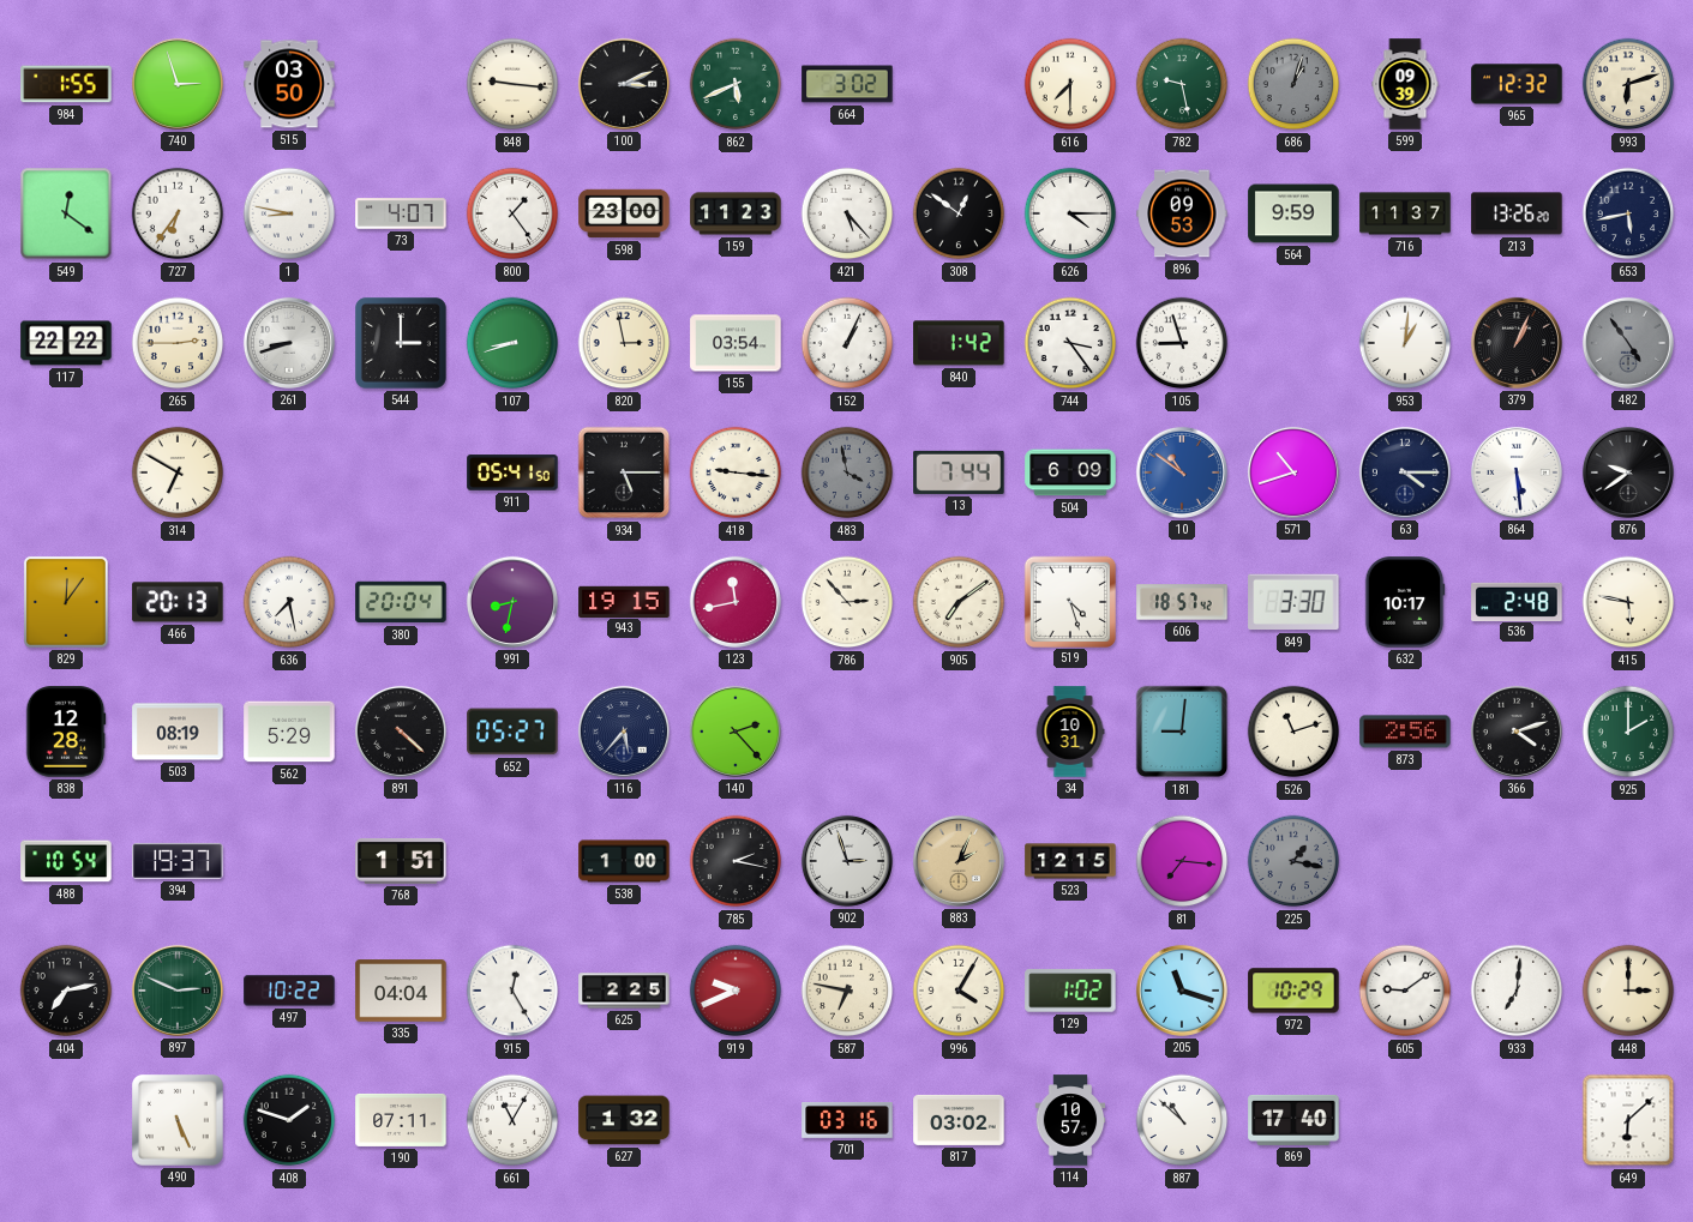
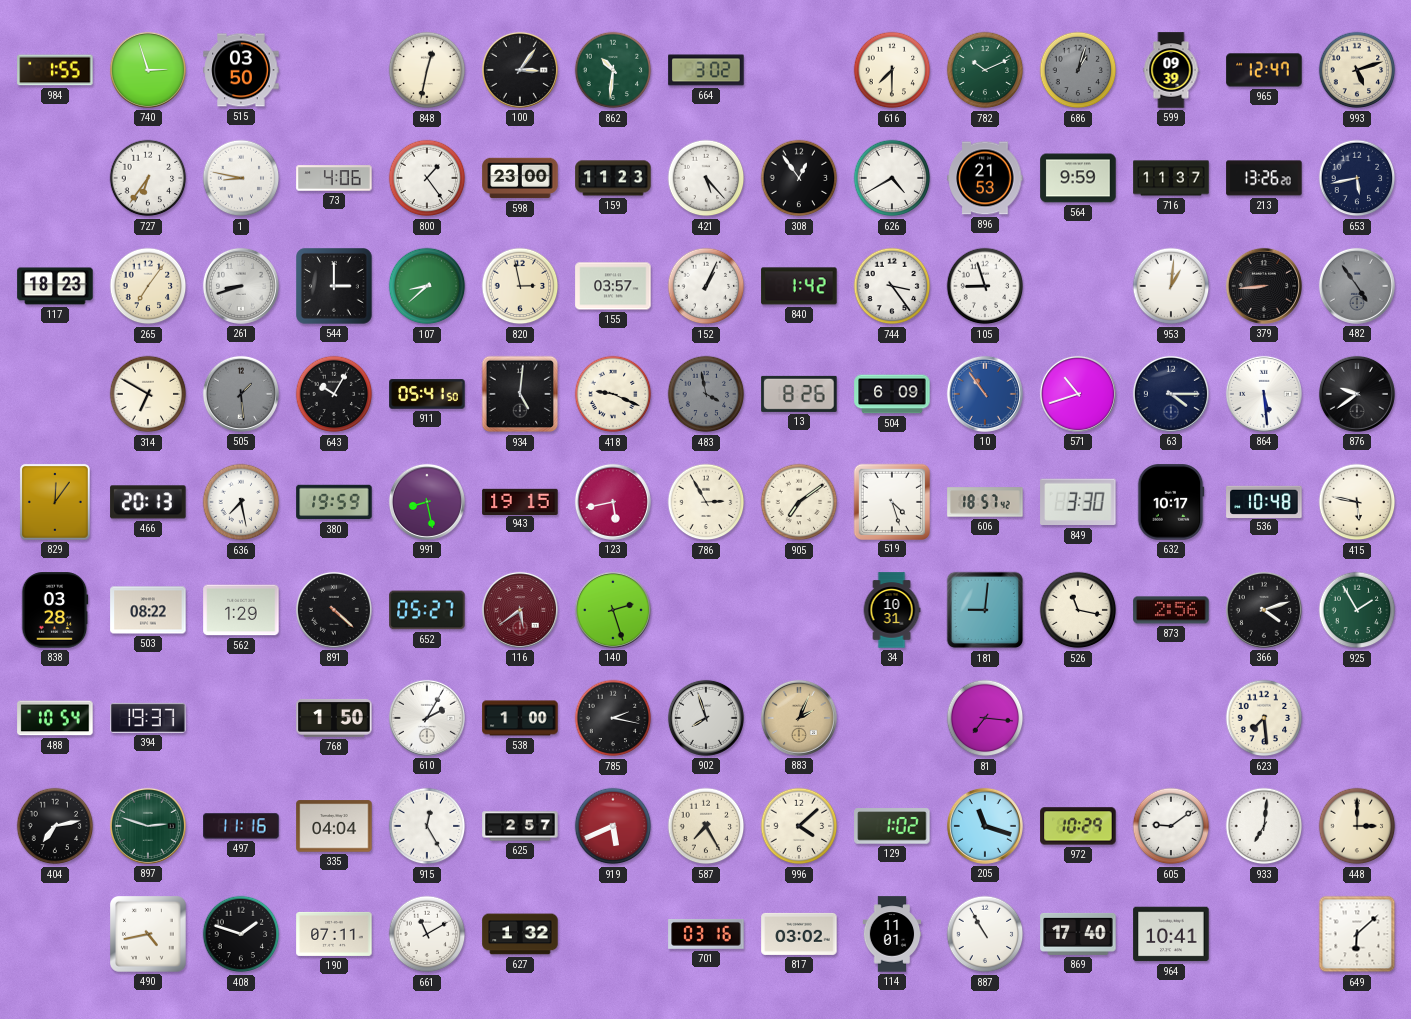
848: 9:16 -> 12:32 (427, 70)
100: 3:11 -> 3:06 (520, 70)
862: 5:41 -> 10:31 (613, 70)
782: 9:28 -> 10:11 (985, 70)
965: 12:32 -> 12:47 (1264, 70)
993: 6:12 -> 5:12 (1357, 70)
549: 12:21 -> none (66, 213)
73: 4:07 -> 4:06 (334, 178)
308: 12:51 -> 12:54 (799, 178)
626: 4:15 -> 4:40 (892, 178)
896: 09:53 -> 21:53 (985, 178)
117: 22:22 -> 18:23 (55, 286)
265: 2:45 -> 7:06 (148, 286)
107: 8:42 -> 8:38 (427, 286)
155: 03:54 -> 03:57 (613, 286)
379: 1:04 -> 8:44 (1264, 286)
505: none -> 1:29 (241, 394)
643: none -> 10:05 (334, 394)
934: 5:15 -> 5:01 (520, 394)
418: 9:16 -> 9:19 (613, 394)
13: 7:44 -> 8:26 (799, 394)
10: 10:51 -> 10:54 (985, 394)
380: 20:04 -> 19:59 (334, 502)
991: 8:32 -> 8:28 (427, 502)
123: 11:43 -> 5:43 (613, 502)
786: 2:53 -> 2:55 (706, 502)
536: 2:48 -> 10:48 (1264, 501)
838: 12:28 -> 03:28 (55, 610)
503: 08:19 -> 08:22 (148, 610)
562: 5:29 -> 1:29 (241, 610)
116: 5:37 -> 5:39 (520, 610)
116 dial: navy -> burgundy (520, 610)
140: 2:23 -> 2:27 (613, 610)
526: 11:12 -> 11:17 (1078, 610)
925: 2:00 -> 1:55 (1357, 610)
768: 1:51 -> 1:50 (334, 718)
610: none -> 2:05 (427, 718)
902: 2:57 -> 7:57 (706, 718)
523: 12:15 -> none (1070, 861)
225: 1:17 -> none (1293, 861)
623: none -> 7:29 (1264, 718)
897: 2:49 -> 2:48 (148, 826)
497: 10:22 -> 11:16 (241, 826)
625: 2:25 -> 2:57 (520, 826)
919: 9:41 -> 5:41 (613, 826)
587: 6:47 -> 7:25 (706, 826)
996: 4:05 -> 4:08 (799, 826)
490: 5:26 -> 4:43 (149, 935)
661: 11:05 -> 11:10 (427, 934)
114: 10:57 -> 11:01 (892, 934)
887: 10:52 -> 10:55 (985, 934)
964: none -> 10:41 (1171, 934)
